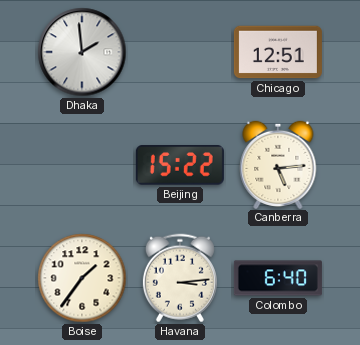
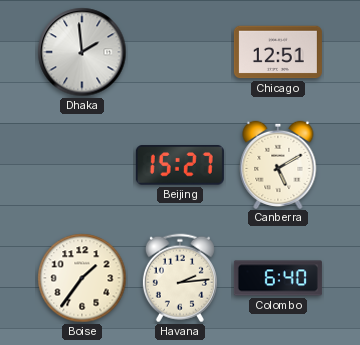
Beijing: 15:22 -> 15:27 (180, 165)
Canberra: 5:14 -> 5:10 (278, 164)
Havana: 3:14 -> 2:14 (180, 278)
